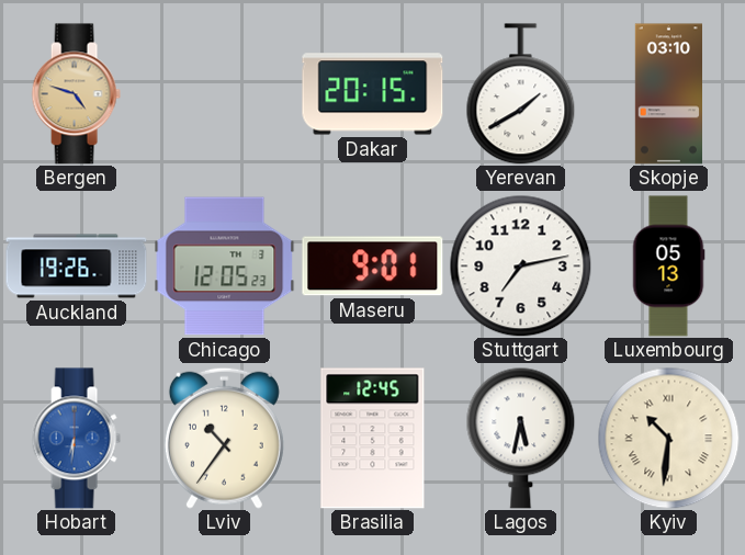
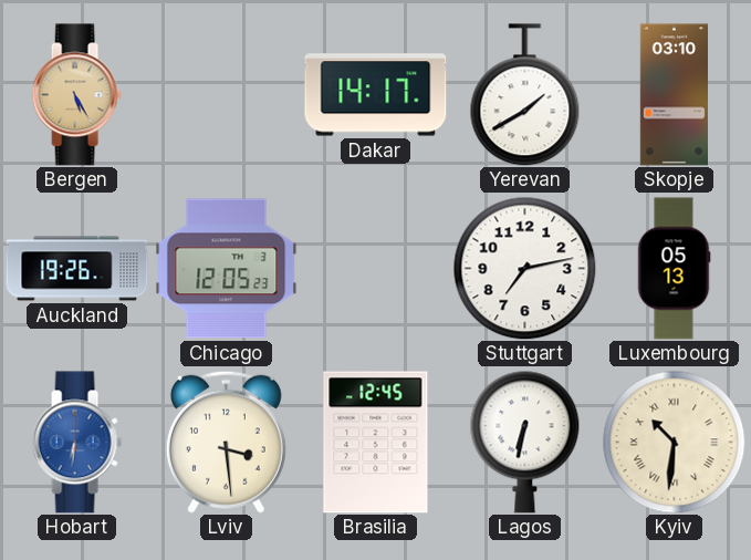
Bergen: 4:48 -> 5:25 (76, 95)
Dakar: 20:15 -> 14:17 (376, 95)
Maseru: 9:01 -> none (373, 267)
Lviv: 10:36 -> 3:29 (226, 442)
Lagos: 5:32 -> 6:32 (525, 442)
